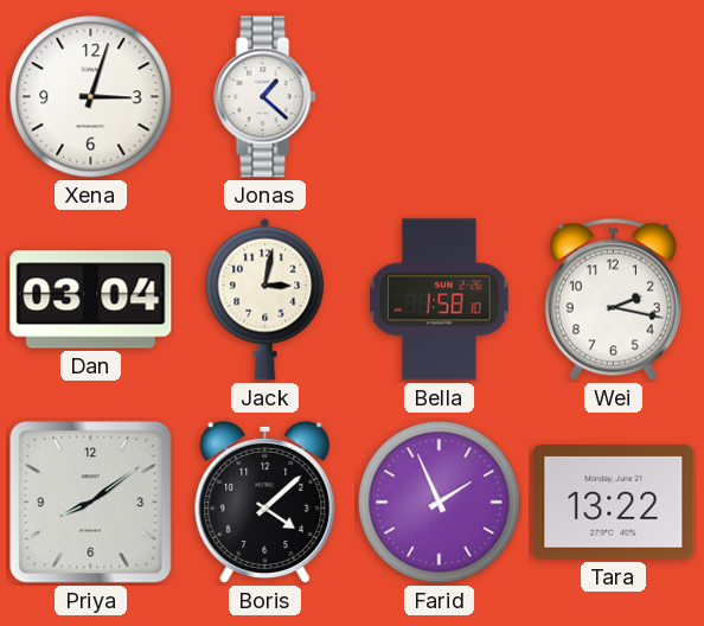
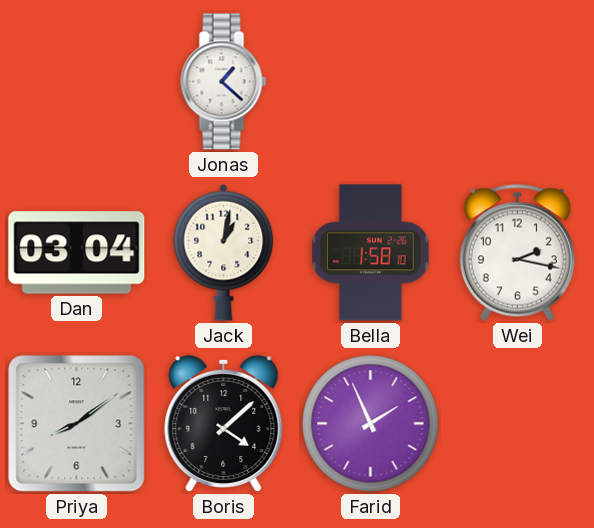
Xena: 3:03 -> none (91, 97)
Jack: 3:02 -> 1:02 (224, 252)
Tara: 13:22 -> none (614, 503)
